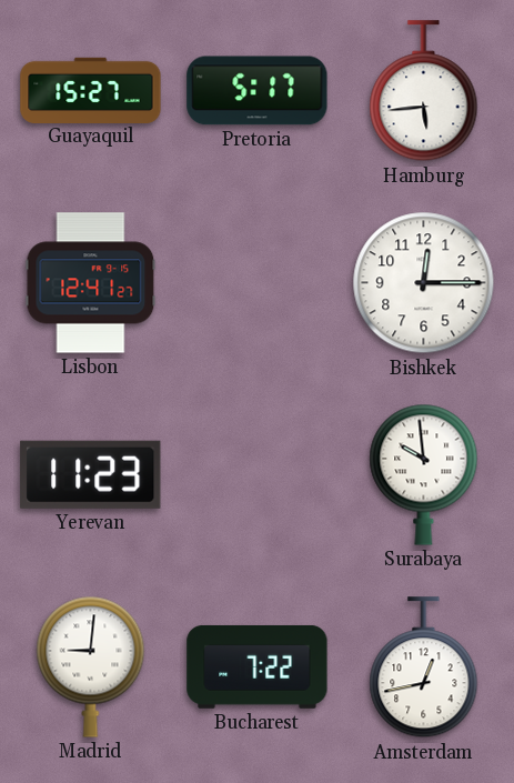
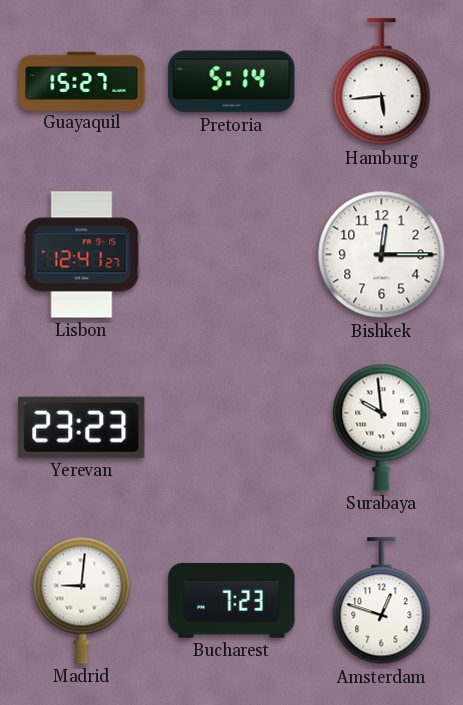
Pretoria: 5:17 -> 5:14 (232, 82)
Yerevan: 11:23 -> 23:23 (82, 427)
Bucharest: 7:22 -> 7:23 (232, 600)
Amsterdam: 12:43 -> 12:48 (382, 601)
